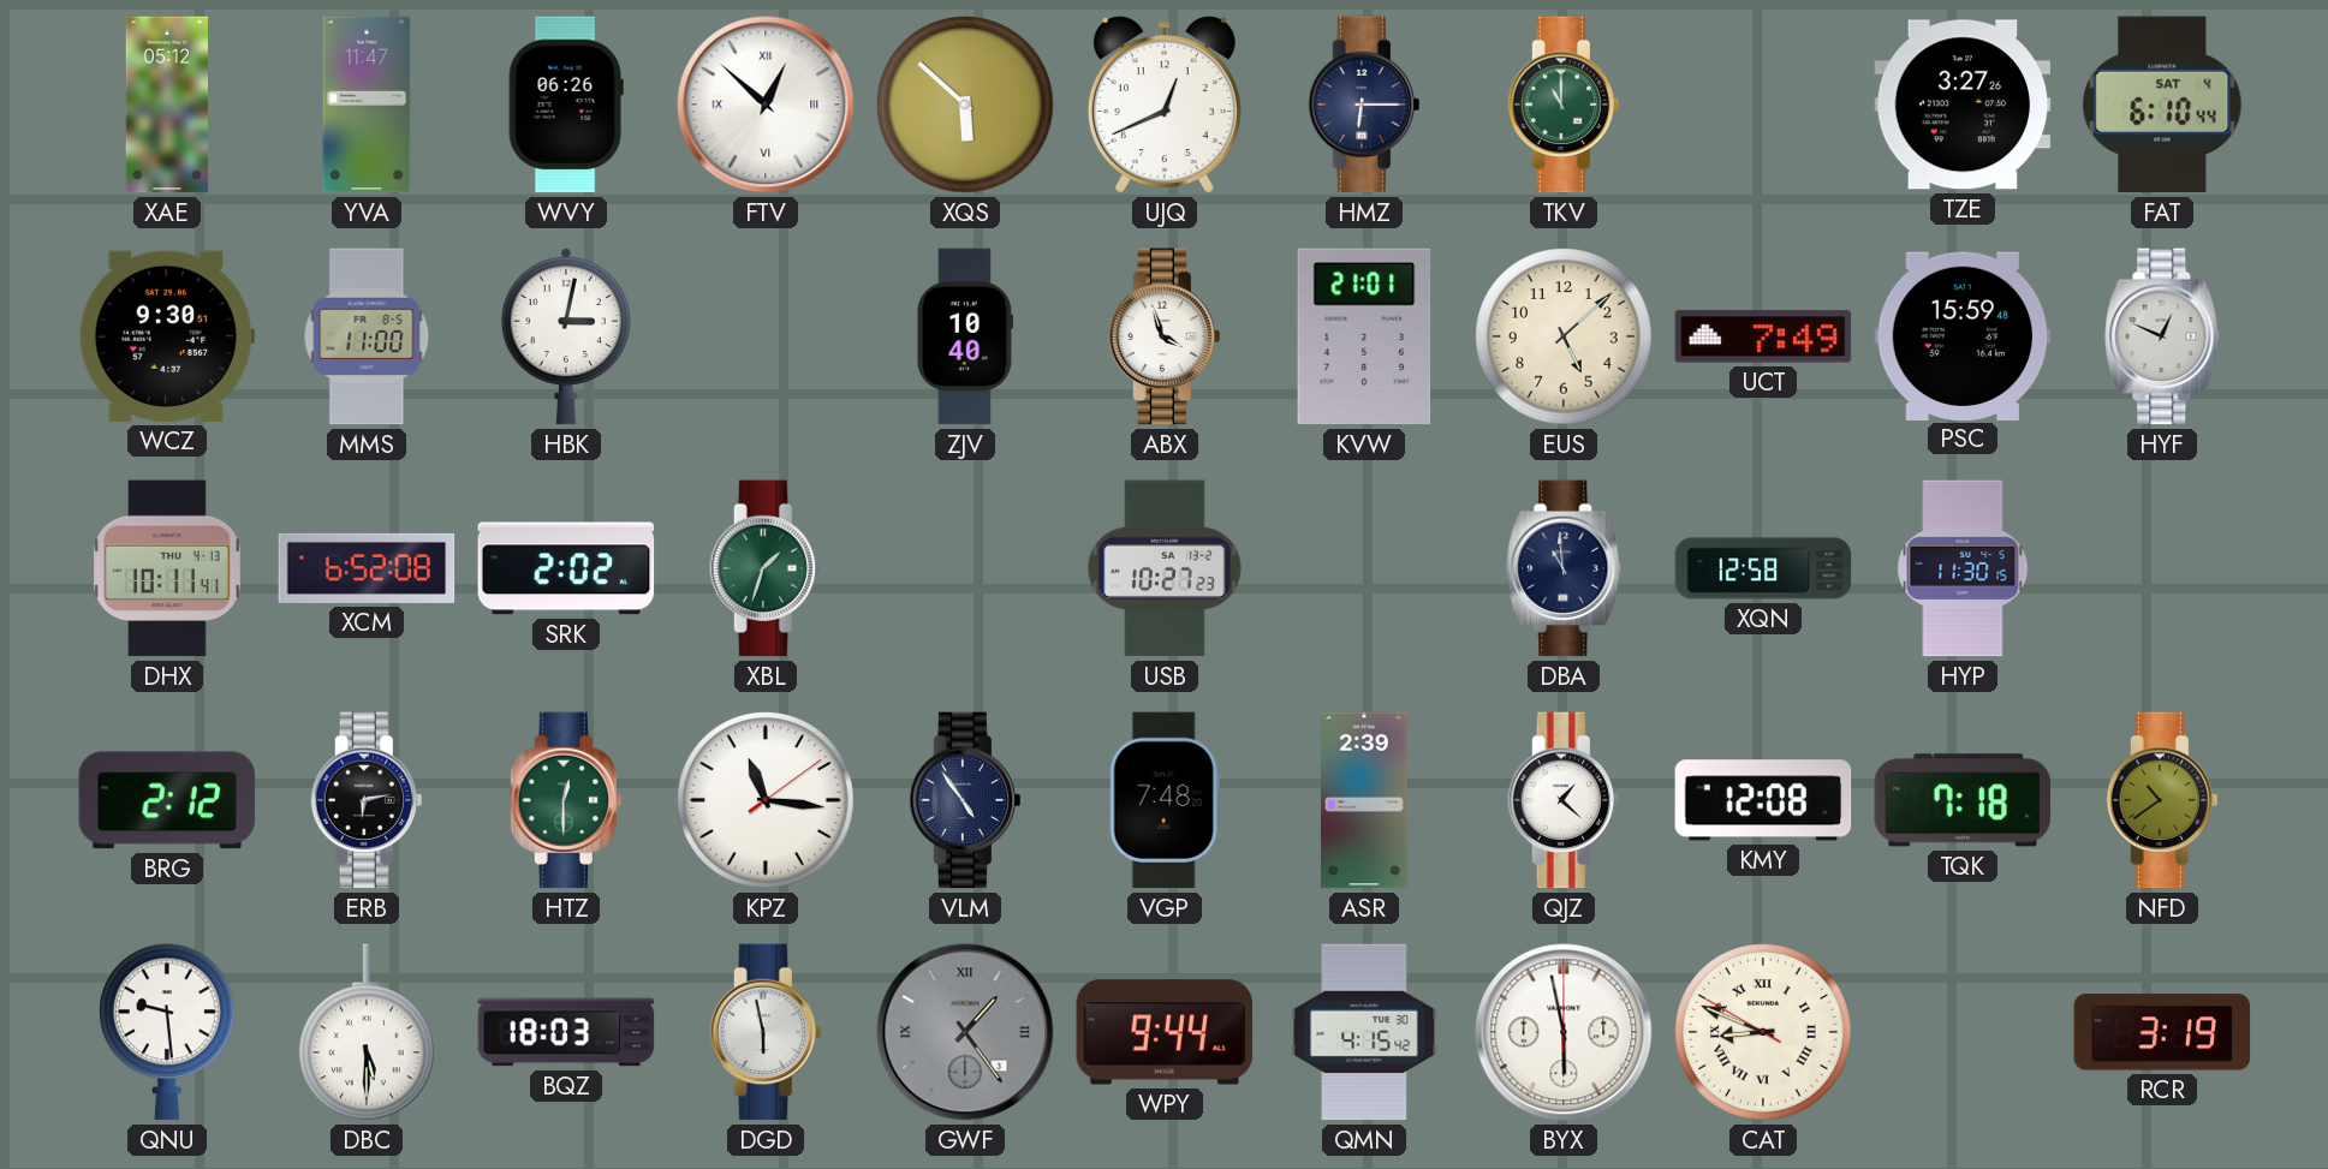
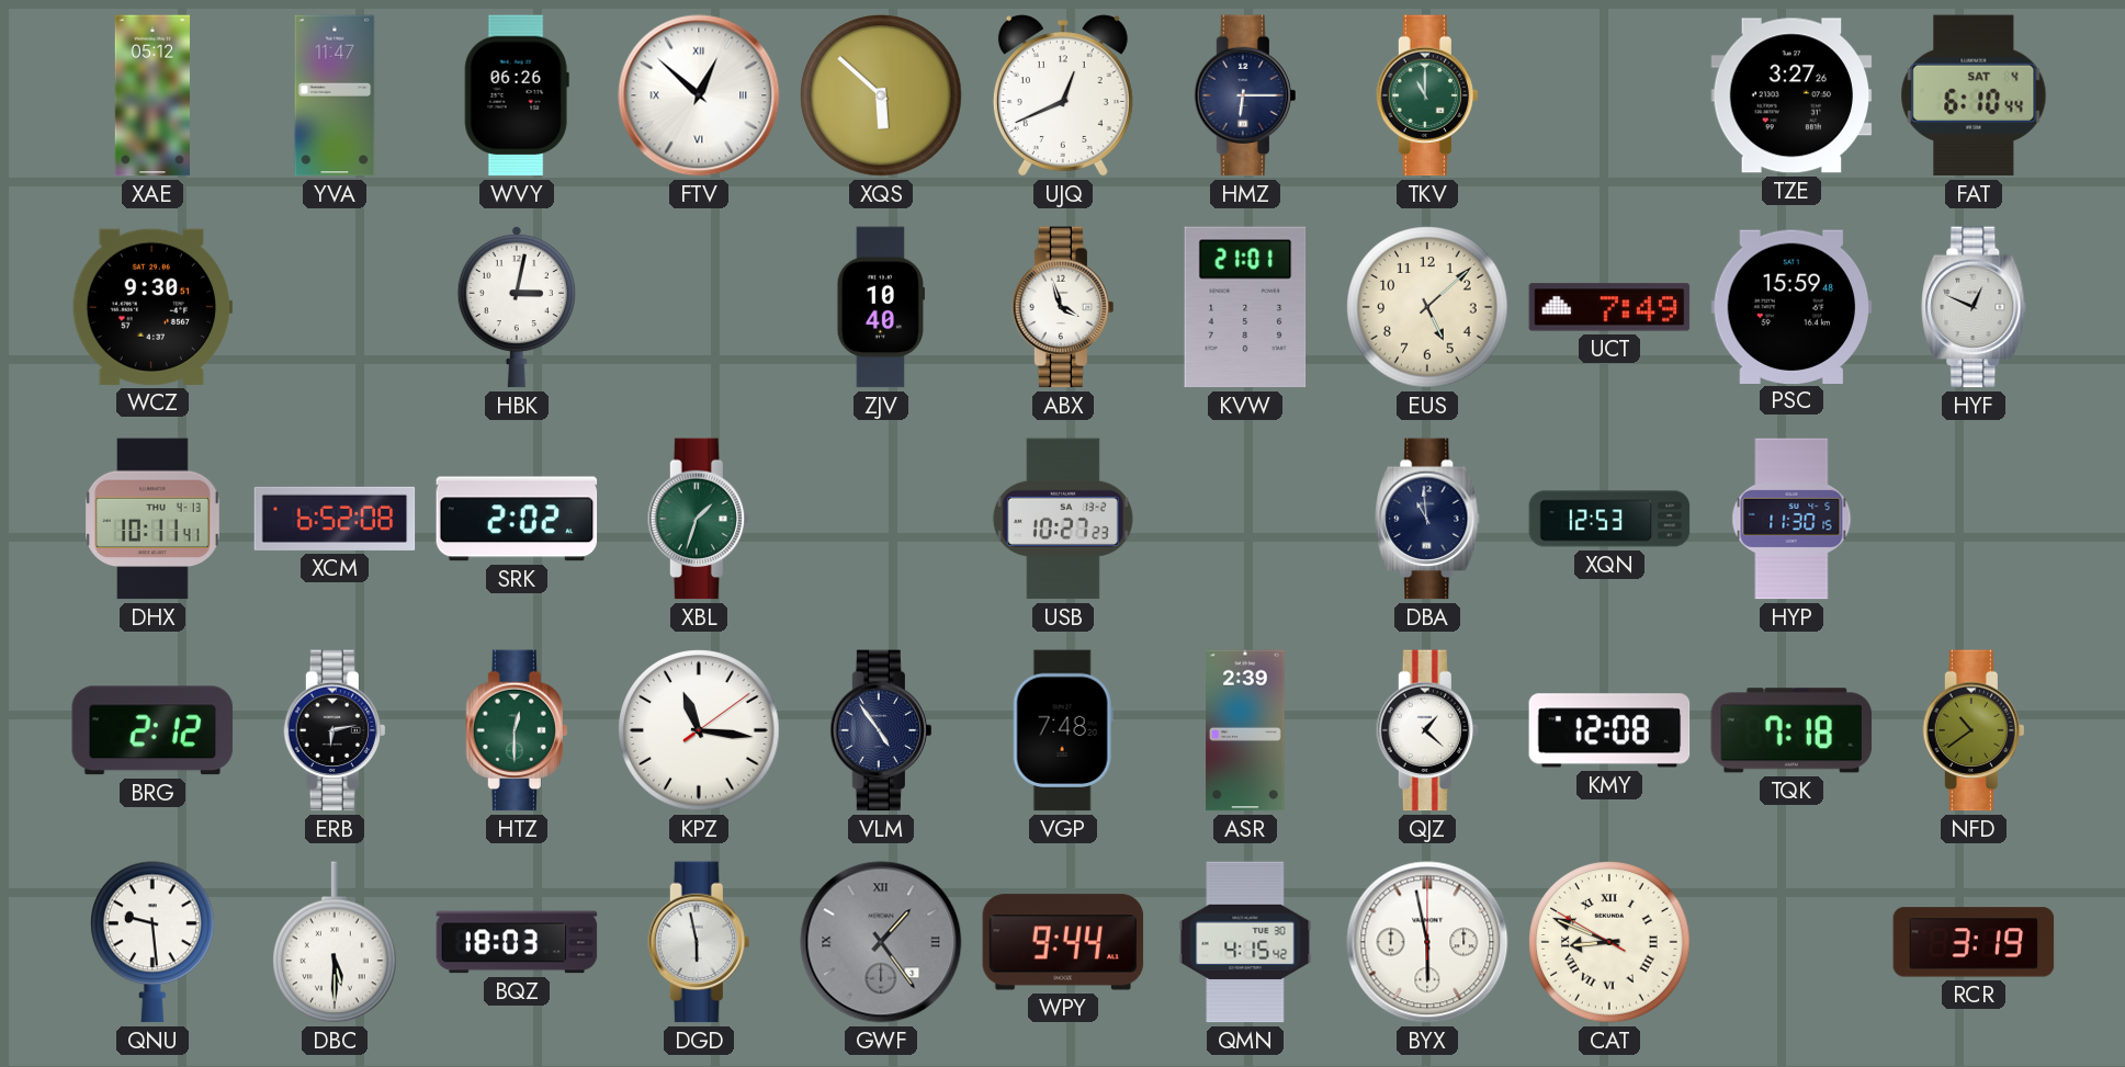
MMS: 11:00 -> none (367, 336)
XQN: 12:58 -> 12:53 (1609, 519)
